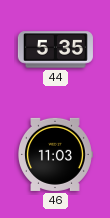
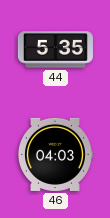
46: 11:03 -> 04:03 (56, 154)
